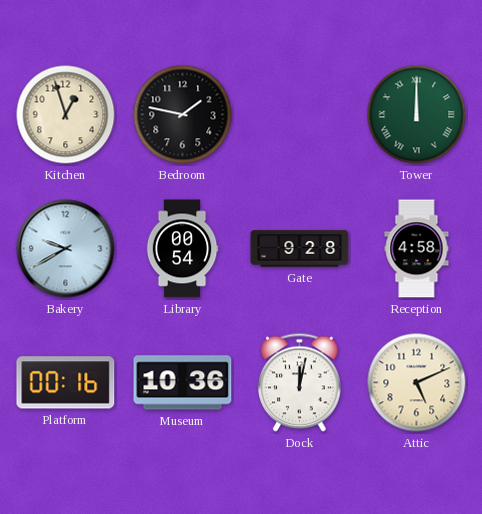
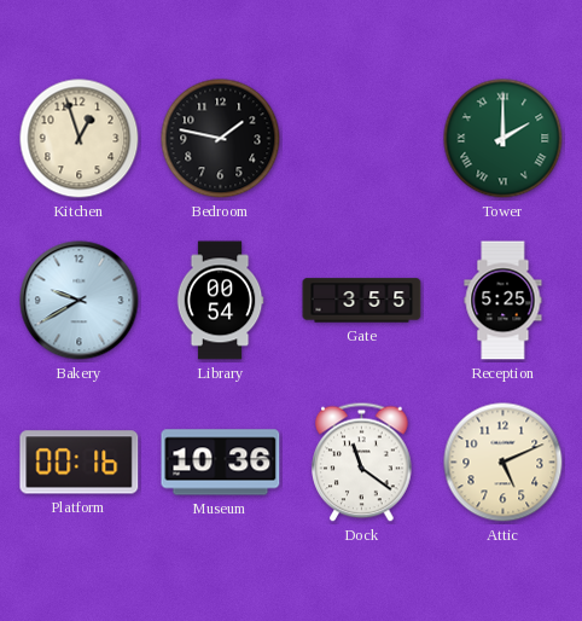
Tower: 12:00 -> 2:00 (504, 139)
Gate: 9:28 -> 3:55 (362, 301)
Reception: 4:58 -> 5:25 (504, 301)
Dock: 12:02 -> 11:21 (362, 463)
